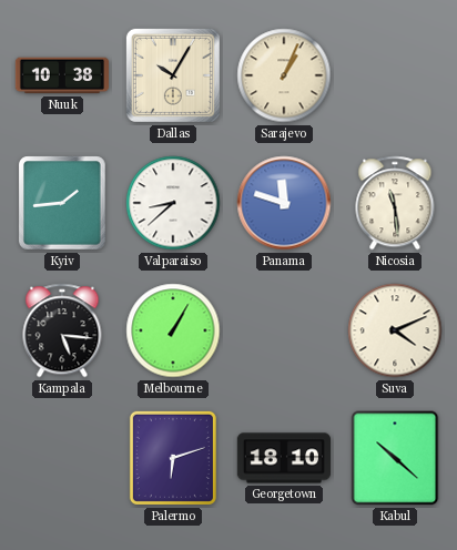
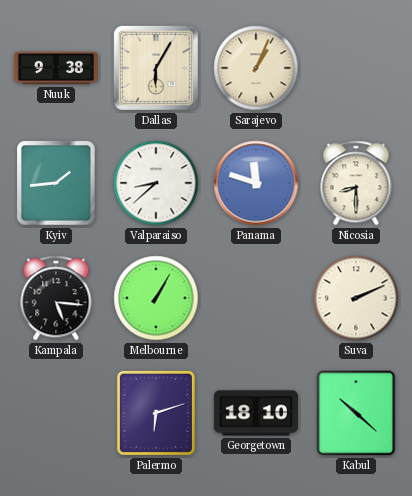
Nuuk: 10:38 -> 9:38 (55, 68)
Dallas: 10:05 -> 6:05 (156, 68)
Nicosia: 11:29 -> 8:30 (356, 183)
Suva: 4:11 -> 2:11 (356, 298)
